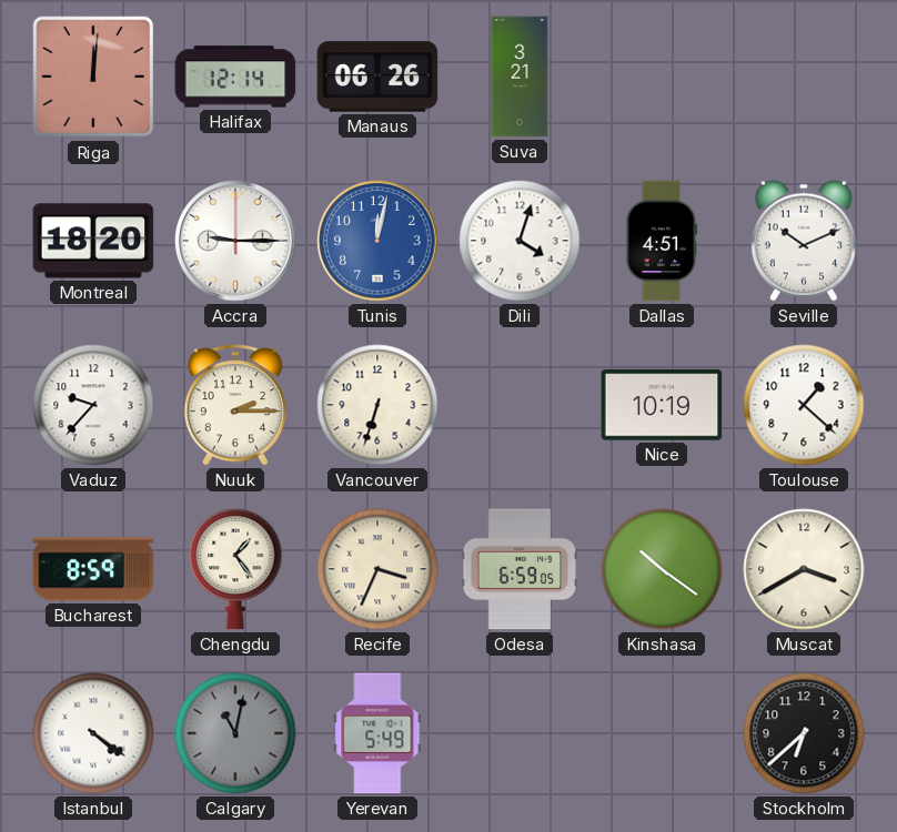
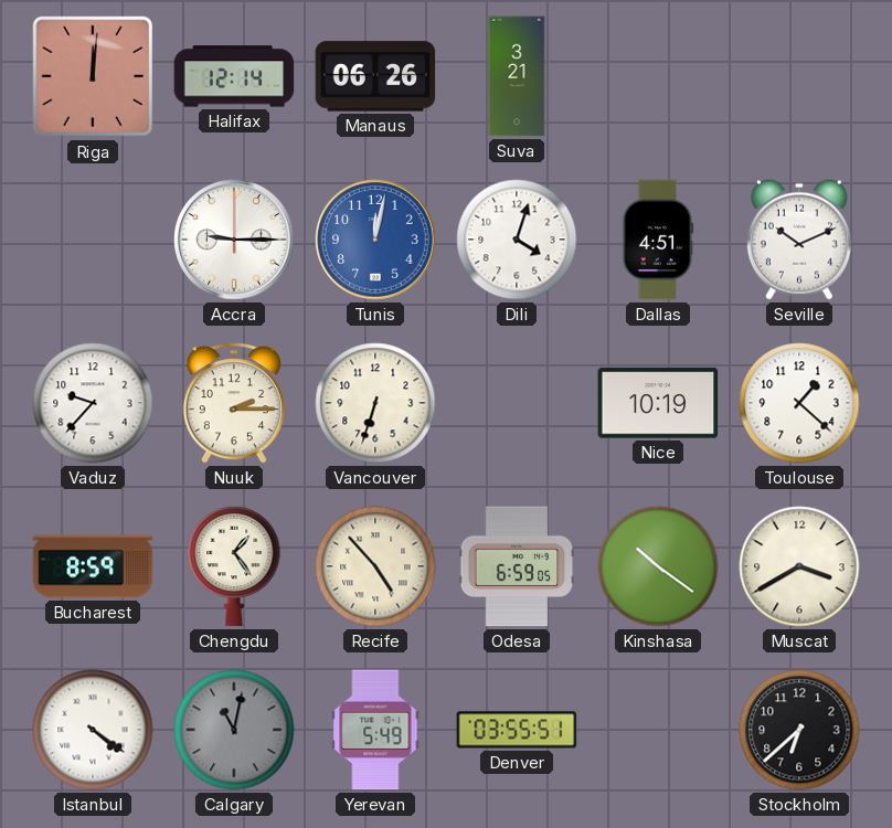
Montreal: 18:20 -> none (93, 241)
Recife: 3:34 -> 4:53 (375, 566)
Denver: none -> 03:55 (517, 730)
